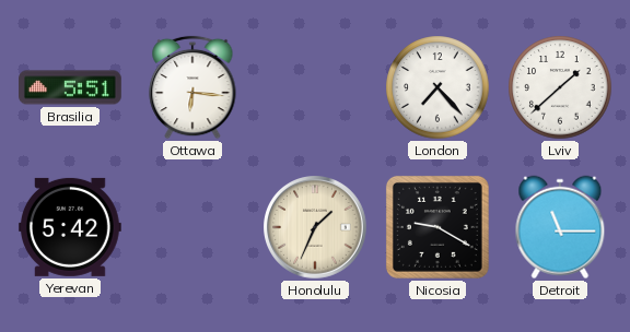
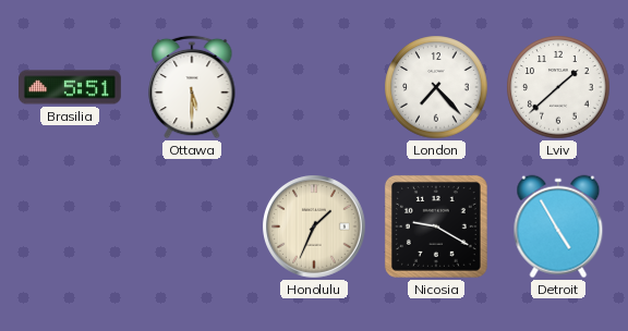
Ottawa: 6:16 -> 5:30 (192, 87)
Yerevan: 5:42 -> none (70, 227)
Detroit: 11:15 -> 4:55 (558, 226)
